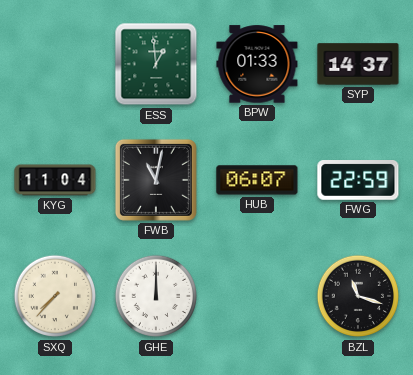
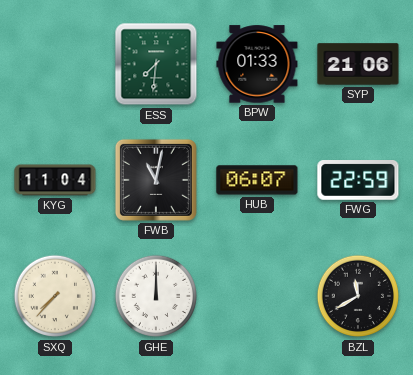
ESS: 12:59 -> 7:31 (156, 64)
SYP: 14:37 -> 21:06 (358, 64)
BZL: 11:18 -> 11:40 (358, 296)
